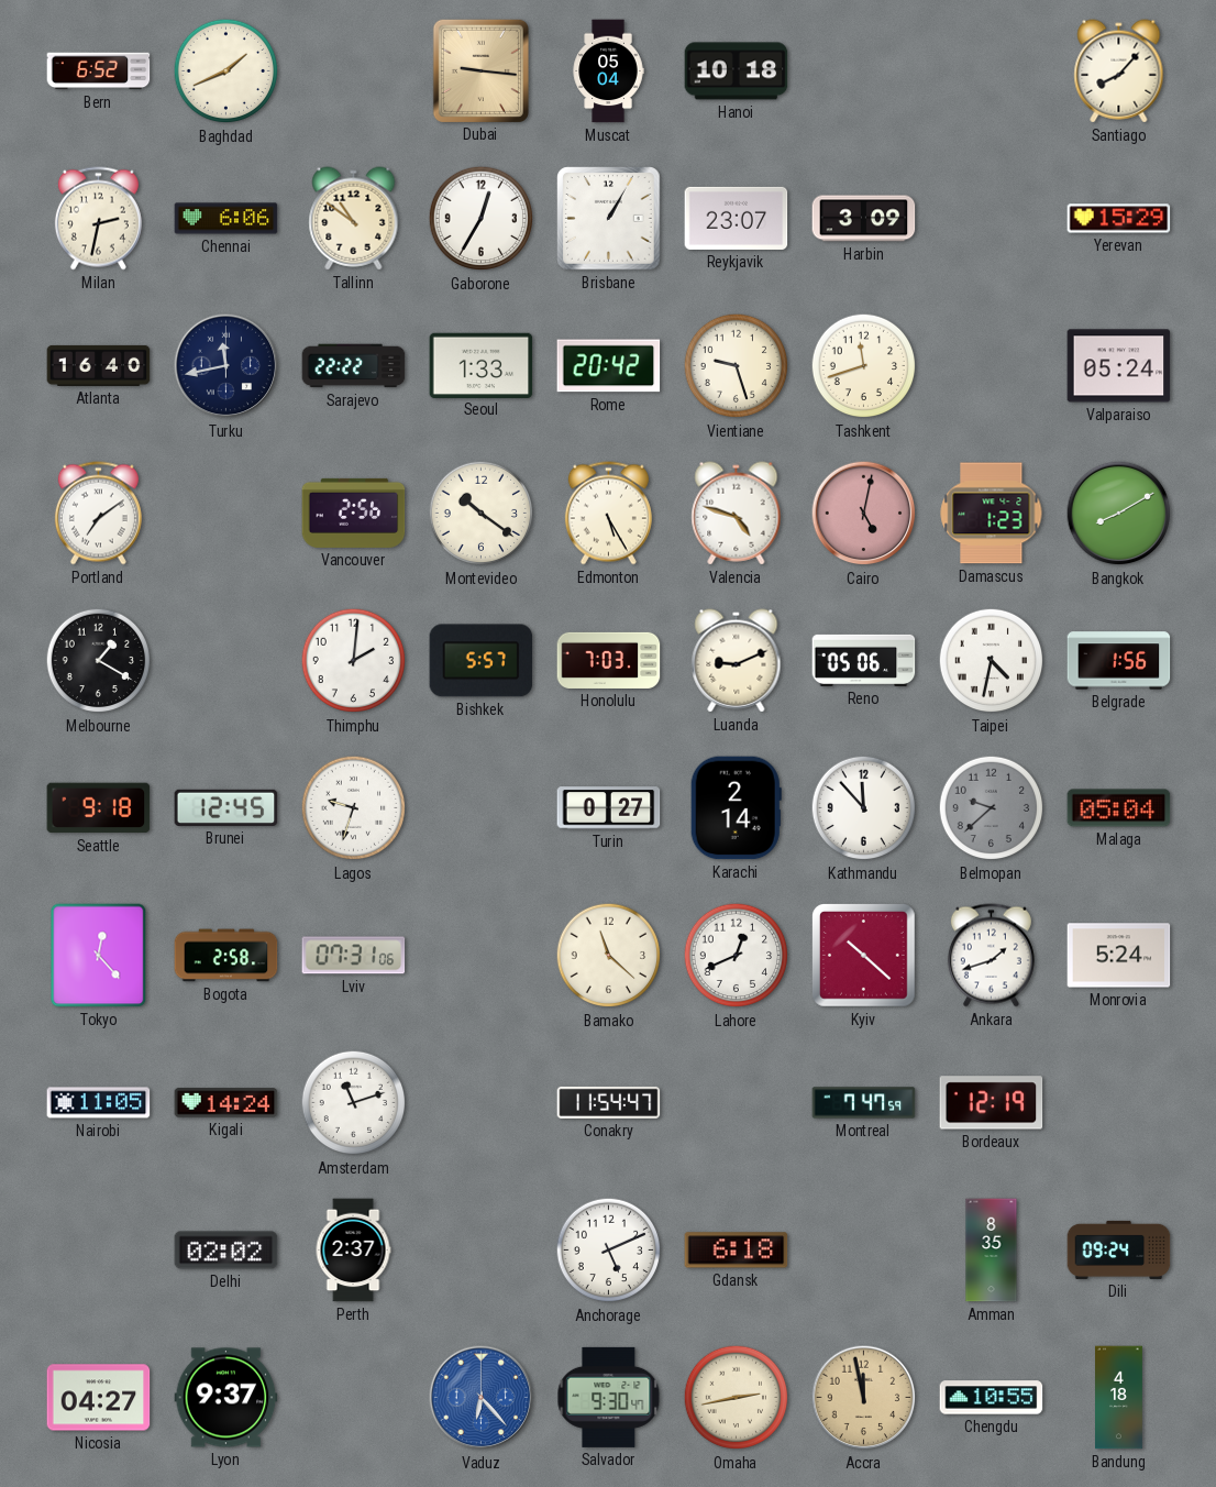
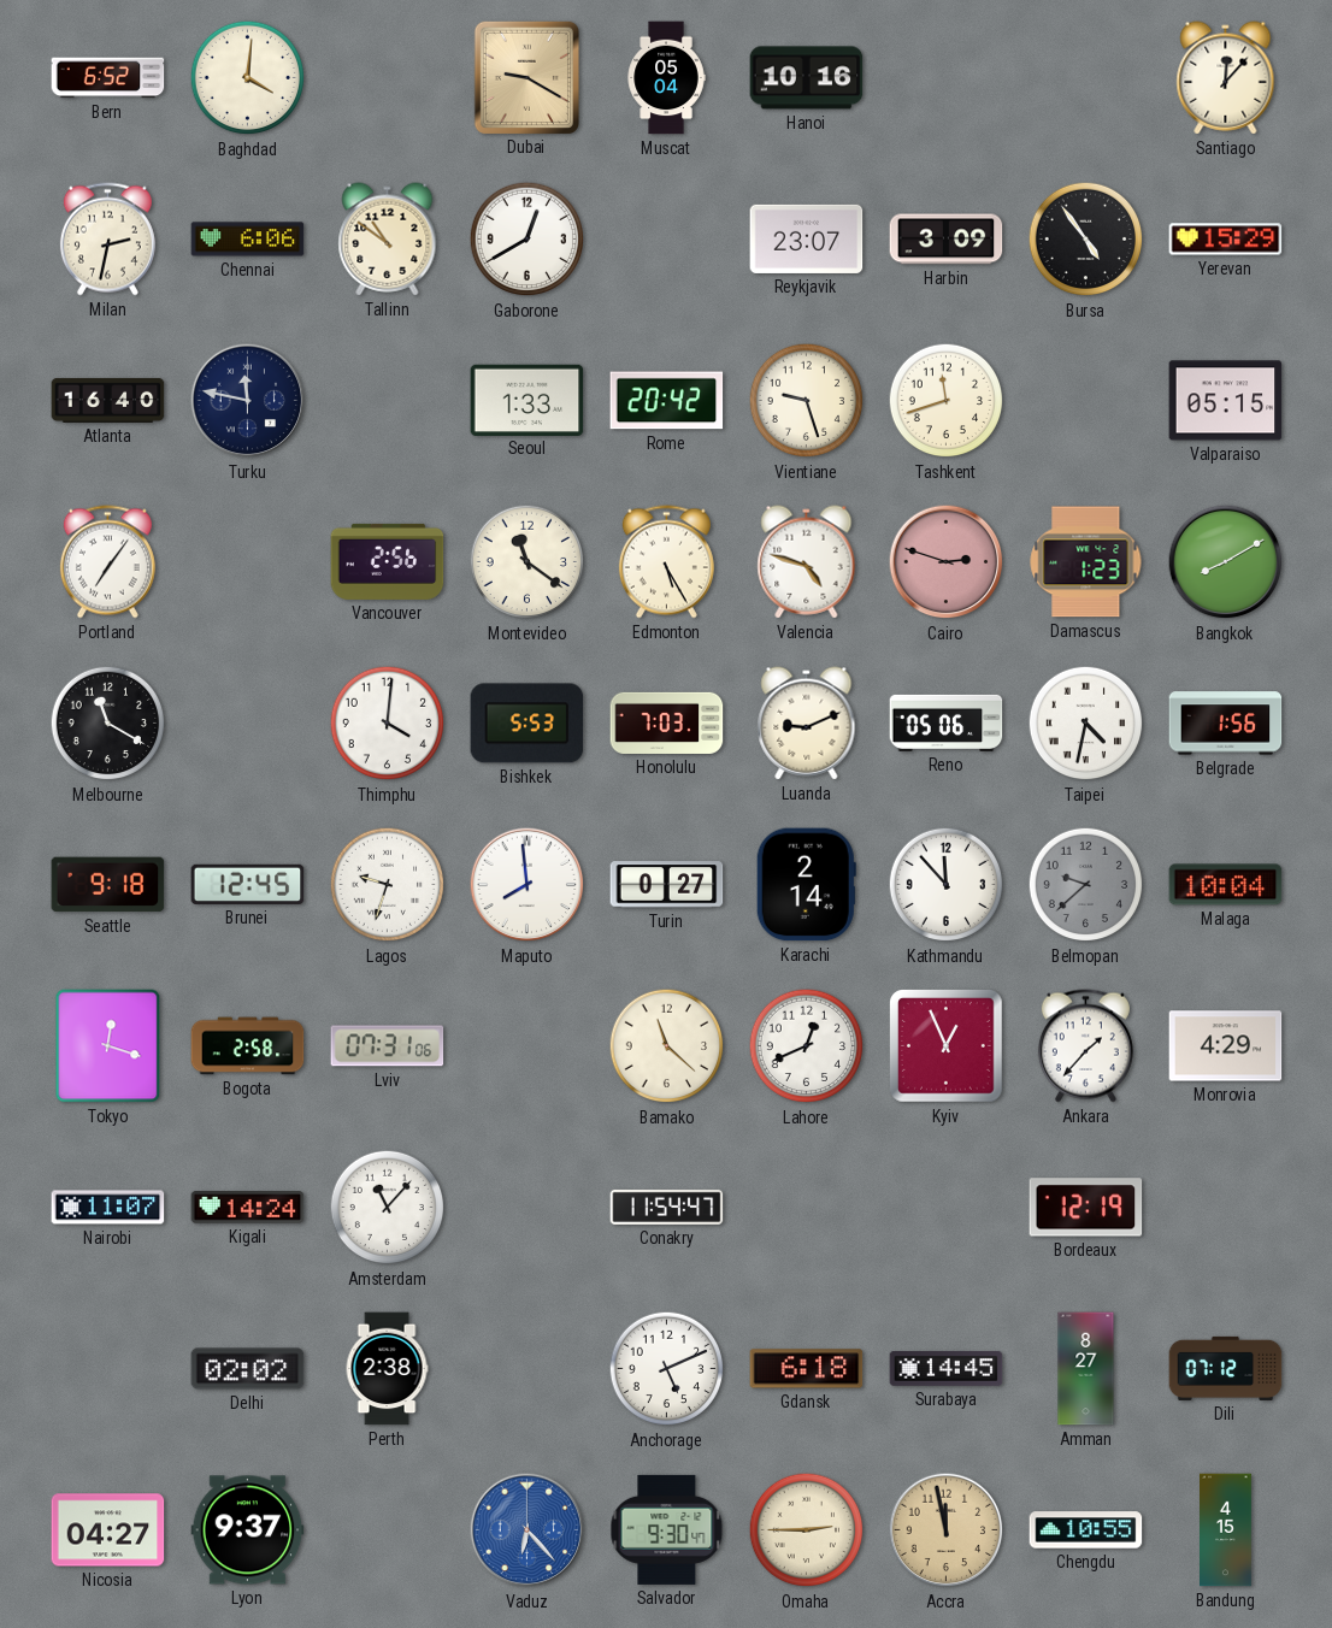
Baghdad: 1:41 -> 4:01 (248, 78)
Dubai: 9:16 -> 9:20 (526, 77)
Hanoi: 10:18 -> 10:16 (807, 78)
Santiago: 8:07 -> 12:07 (1226, 78)
Gaborone: 12:35 -> 12:40 (528, 240)
Brisbane: 1:05 -> none (609, 219)
Bursa: none -> 4:54 (1086, 240)
Turku: 11:43 -> 11:47 (248, 401)
Sarajevo: 22:22 -> none (354, 366)
Valparaiso: 05:24 -> 05:15 (1226, 401)
Portland: 7:09 -> 7:06 (107, 562)
Montevideo: 10:21 -> 11:21 (528, 562)
Cairo: 5:02 -> 2:48 (947, 562)
Melbourne: 1:20 -> 11:20 (108, 724)
Thimphu: 2:01 -> 4:01 (388, 724)
Bishkek: 5:57 -> 5:53 (528, 724)
Maputo: none -> 7:59 (528, 885)
Malaga: 05:04 -> 10:04 (1226, 885)
Tokyo: 12:23 -> 12:18 (108, 1046)
Kyiv: 10:22 -> 12:56 (947, 1046)
Ankara: 1:42 -> 1:37 (1085, 1046)
Monrovia: 5:24 -> 4:29 (1226, 1046)
Nairobi: 11:05 -> 11:07 (108, 1208)
Amsterdam: 11:12 -> 11:07 (388, 1208)
Montreal: 7:47 -> none (864, 1103)
Perth: 2:37 -> 2:38 (387, 1369)
Surabaya: none -> 14:45 (947, 1369)
Amman: 8:35 -> 8:27 (1086, 1369)
Dili: 09:24 -> 07:12 (1226, 1368)
Omaha: 2:43 -> 2:45 (807, 1530)
Bandung: 4:18 -> 4:15 (1226, 1530)
